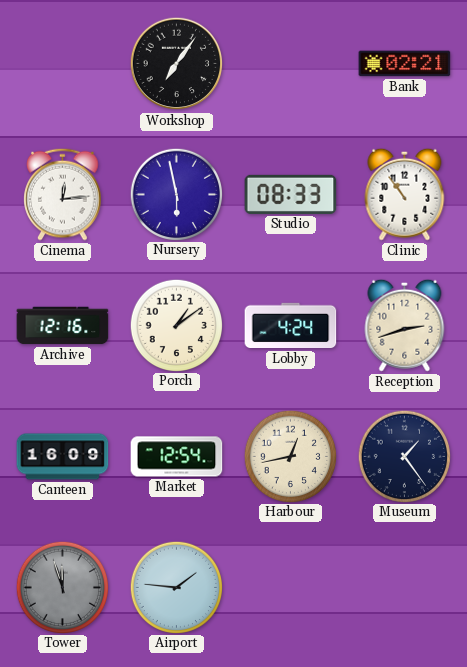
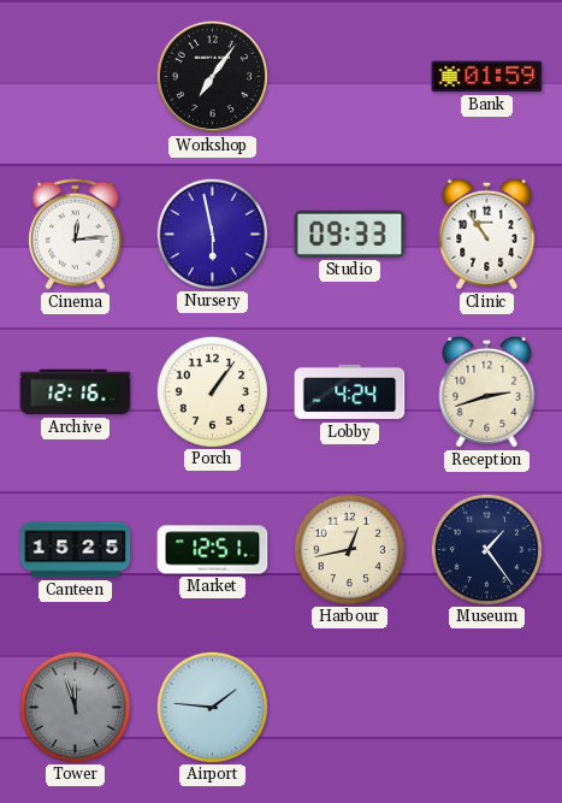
Bank: 02:21 -> 01:59 (487, 77)
Studio: 08:33 -> 09:33 (350, 234)
Porch: 1:09 -> 1:06 (212, 391)
Canteen: 16:09 -> 15:25 (76, 550)
Market: 12:54 -> 12:51 (213, 550)
